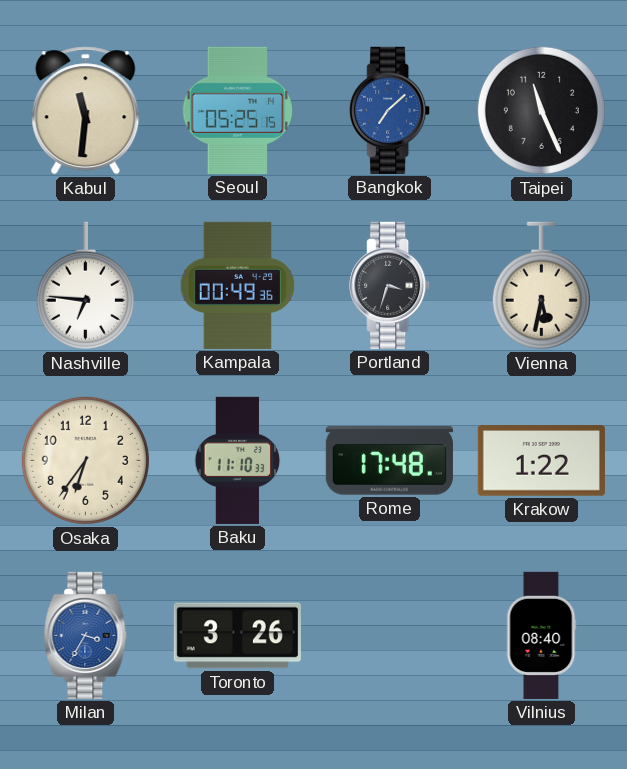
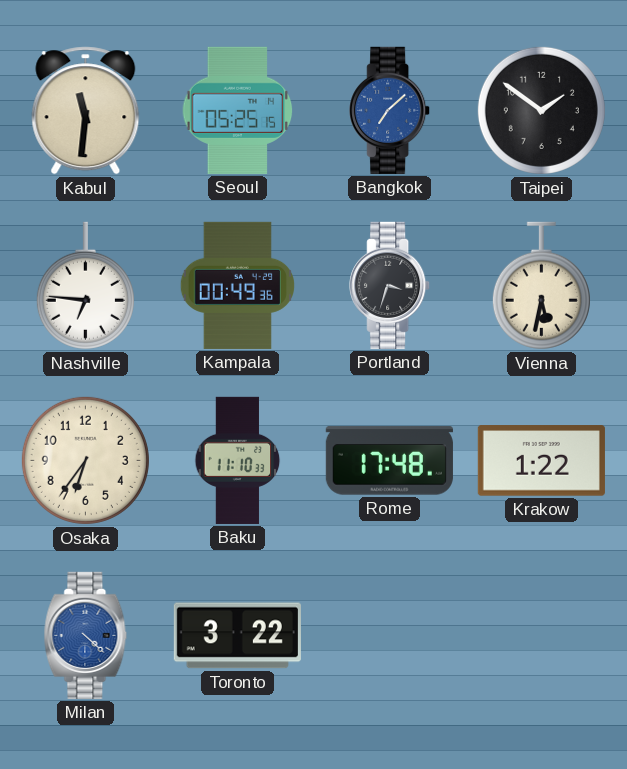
Taipei: 11:26 -> 1:51 (541, 110)
Milan: 3:35 -> 4:22 (86, 635)
Toronto: 3:26 -> 3:22 (237, 636)
Vilnius: 08:40 -> none (541, 635)
